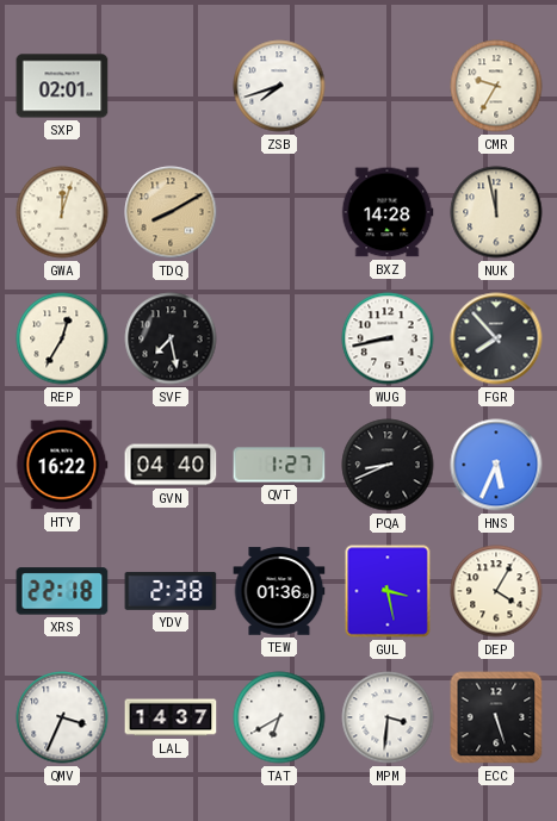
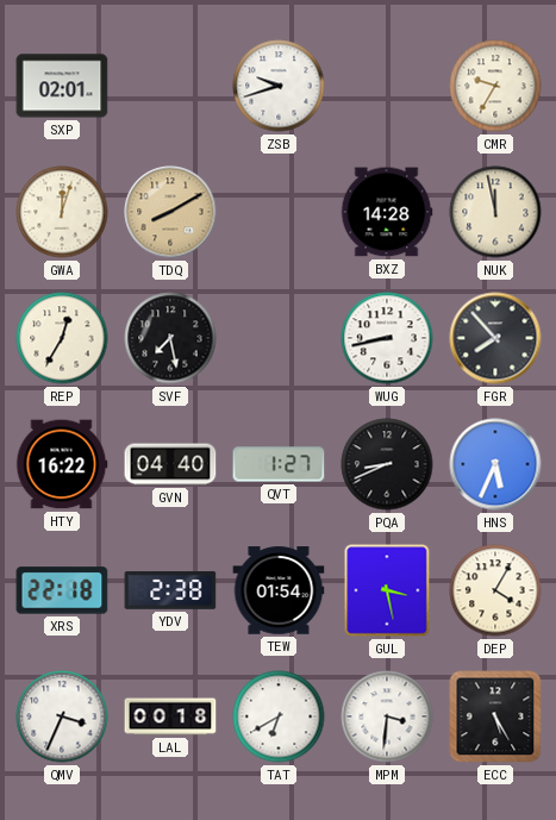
ZSB: 7:42 -> 9:42 (279, 86)
TEW: 01:36 -> 01:54 (279, 590)
LAL: 14:37 -> 00:18 (170, 716)
ECC: 5:27 -> 5:25 (495, 716)
